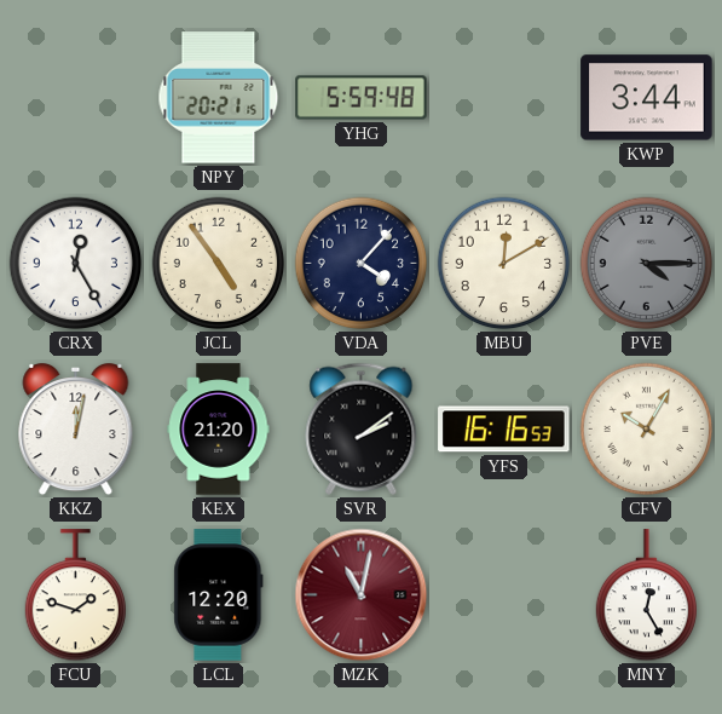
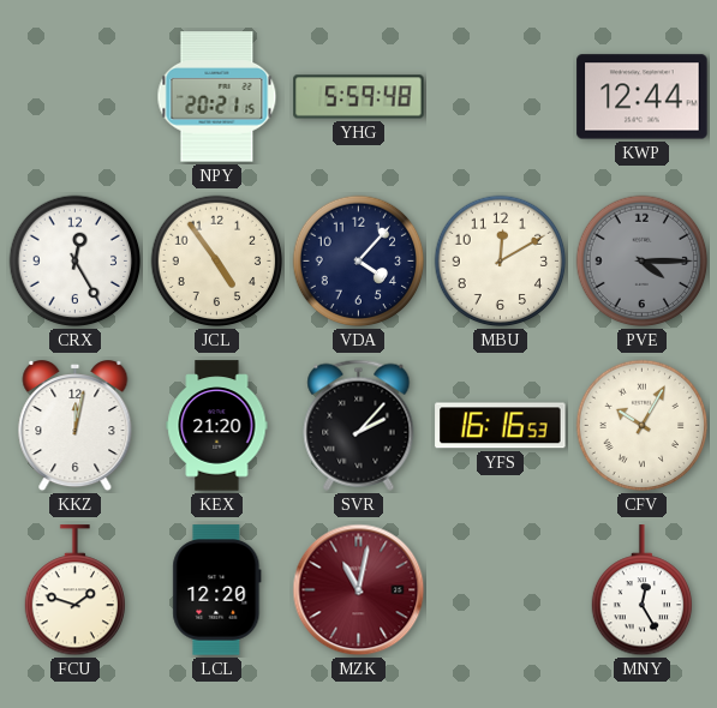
KWP: 3:44 -> 12:44 (643, 97)
SVR: 2:09 -> 2:07 (359, 425)
